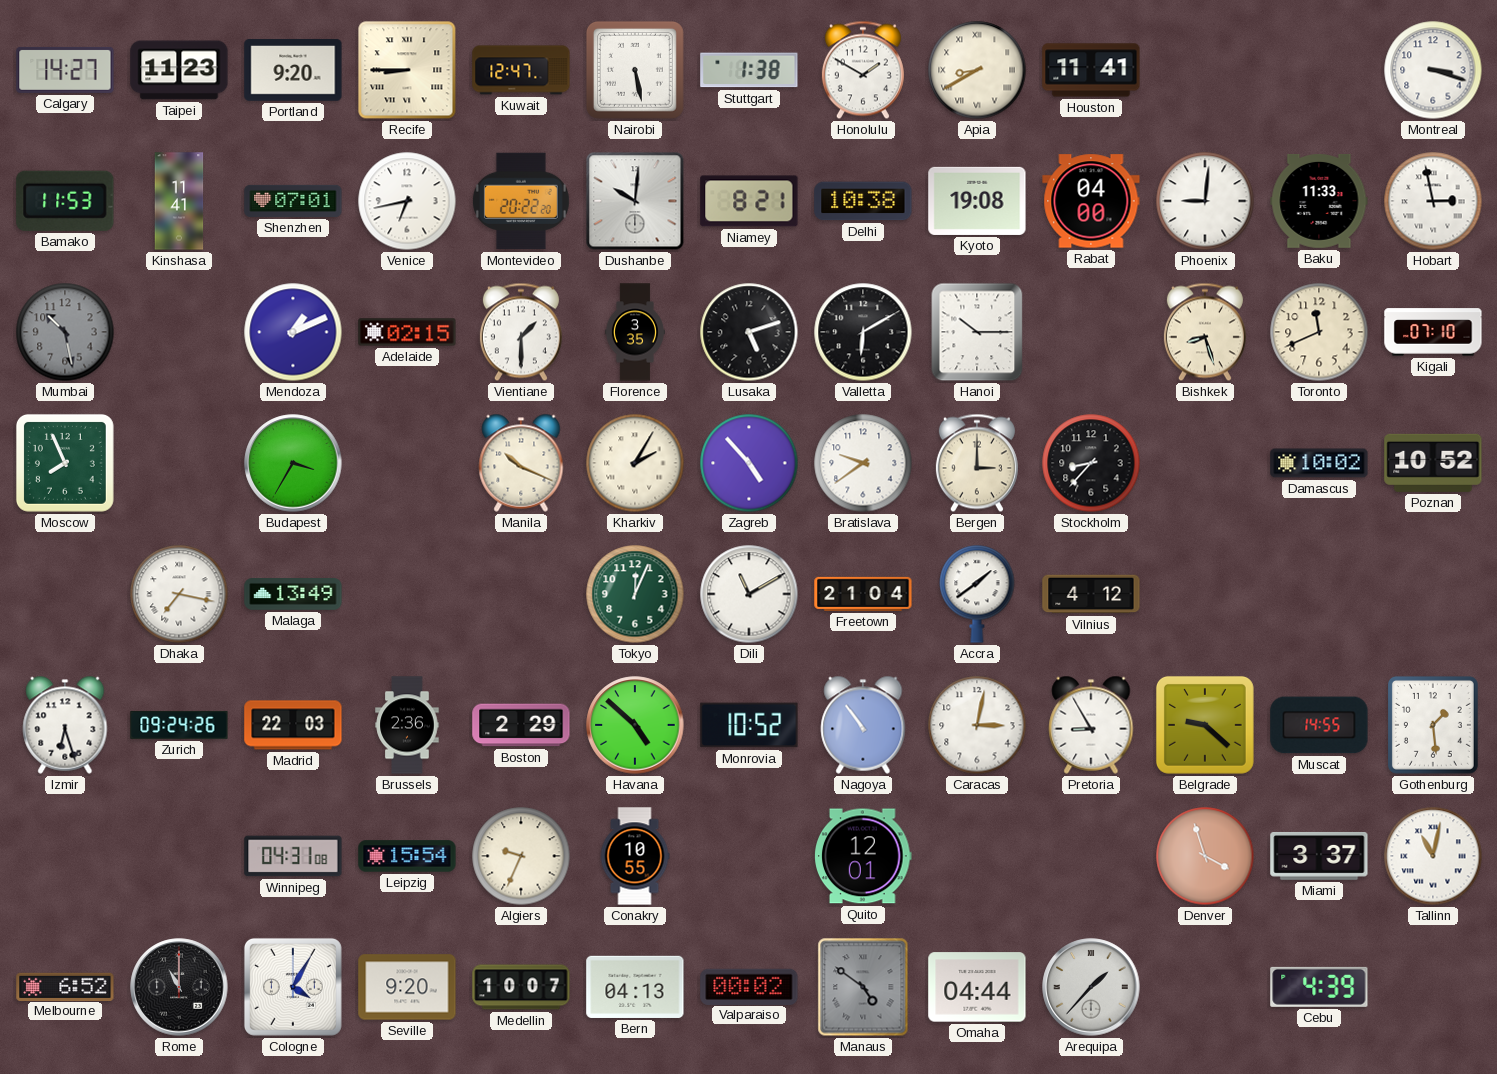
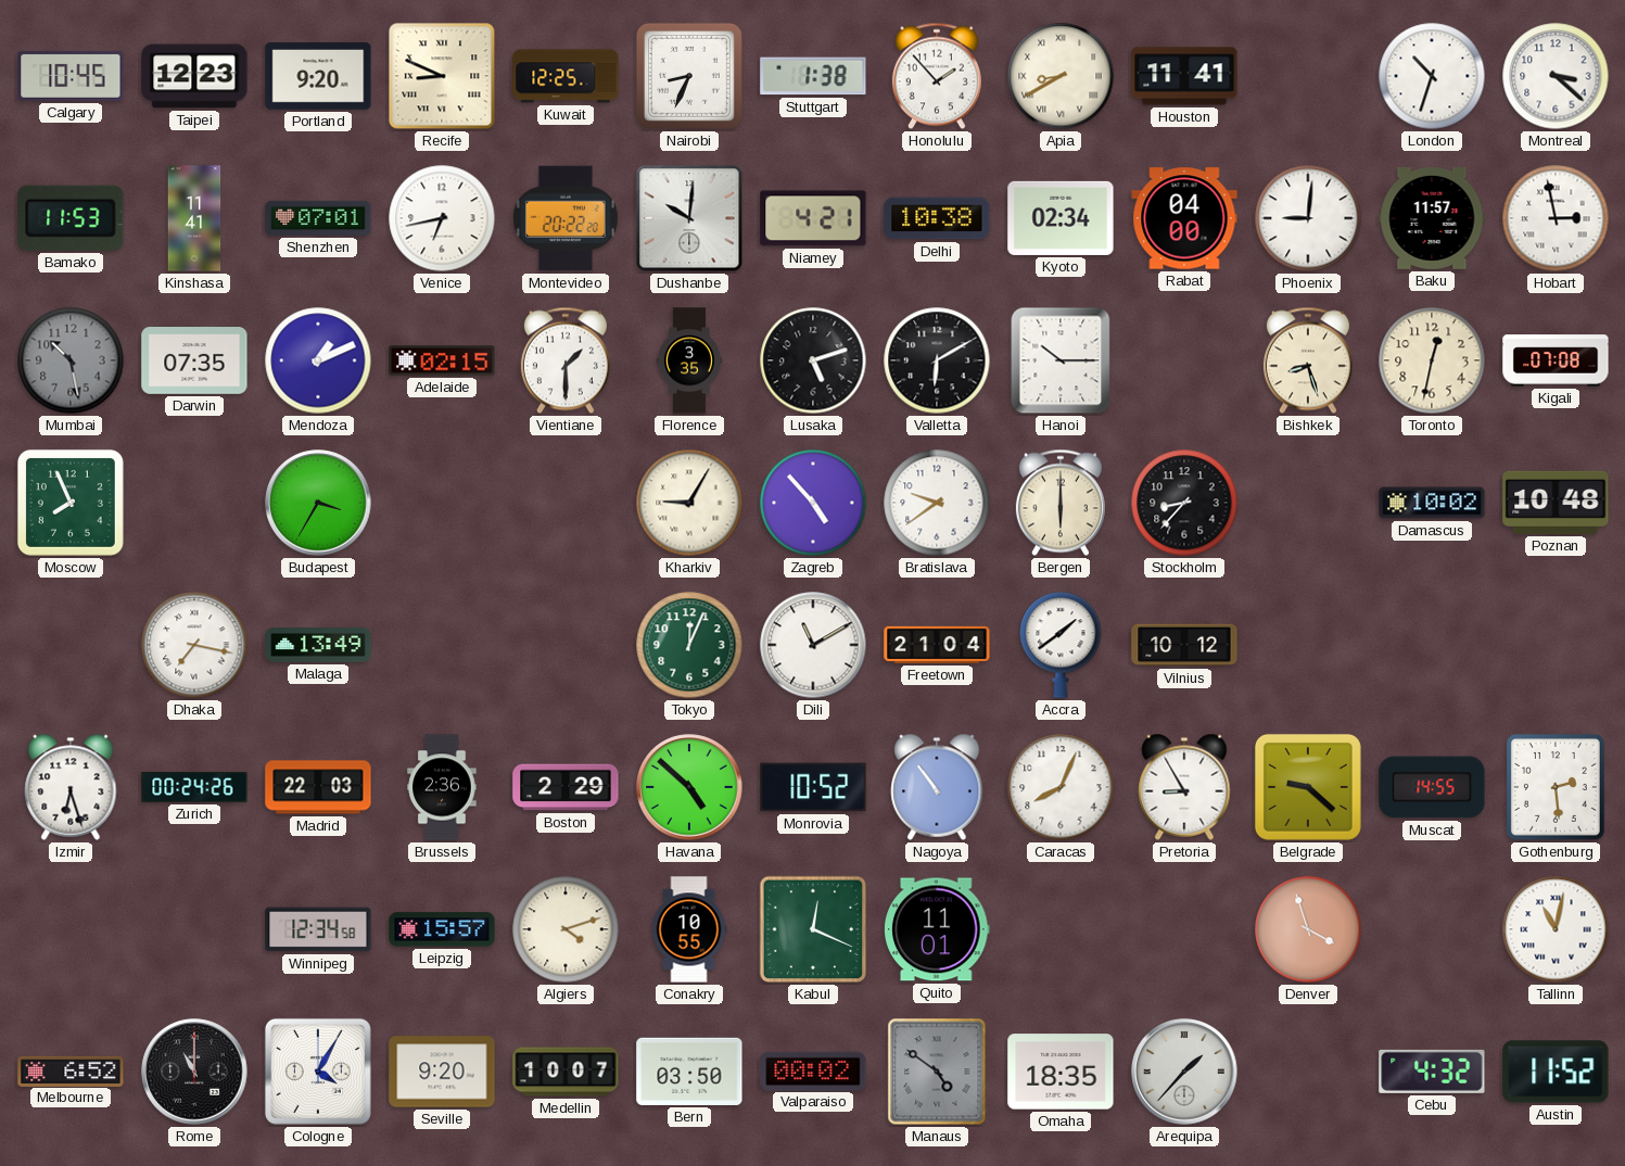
Calgary: 14:27 -> 10:45 (71, 76)
Taipei: 11:23 -> 12:23 (194, 76)
Recife: 8:45 -> 8:49 (442, 76)
Kuwait: 12:47 -> 12:25 (566, 76)
Nairobi: 5:28 -> 8:34 (689, 76)
Honolulu: 1:50 -> 1:53 (937, 76)
London: none -> 10:33 (1432, 76)
Montreal: 3:18 -> 3:22 (1556, 76)
Niamey: 8:21 -> 4:21 (813, 218)
Kyoto: 19:08 -> 02:34 (1061, 218)
Baku: 11:33 -> 11:57 (1432, 218)
Darwin: none -> 07:35 (194, 362)
Toronto: 11:41 -> 12:32 (1432, 360)
Kigali: 07:10 -> 07:08 (1556, 360)
Manila: 10:19 -> none (521, 463)
Kharkiv: 2:05 -> 9:05 (689, 503)
Bergen: 3:00 -> 6:00 (1061, 503)
Poznan: 10:52 -> 10:48 (1556, 503)
Vilnius: 4:12 -> 10:12 (1184, 645)
Zurich: 09:24 -> 00:24 (194, 787)
Caracas: 3:02 -> 8:04 (1061, 787)
Gothenburg: 1:29 -> 2:29 (1556, 787)
Winnipeg: 04:31 -> 12:34 (318, 929)
Leipzig: 15:54 -> 15:57 (442, 929)
Algiers: 9:34 -> 4:12 (566, 929)
Kabul: none -> 12:19 (813, 929)
Quito: 12:01 -> 11:01 (937, 929)
Miami: 3:37 -> none (1319, 856)
Bern: 04:13 -> 03:50 (689, 1072)
Omaha: 04:44 -> 18:35 (1061, 1072)
Cebu: 4:39 -> 4:32 (1432, 1072)
Austin: none -> 11:52 (1556, 1072)
